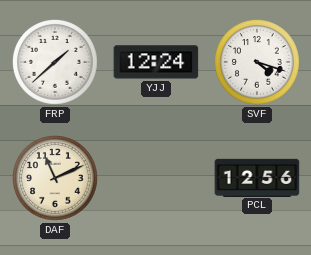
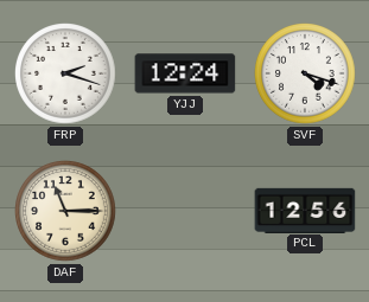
FRP: 1:38 -> 2:18 (66, 75)
DAF: 11:11 -> 11:15 (66, 212)
